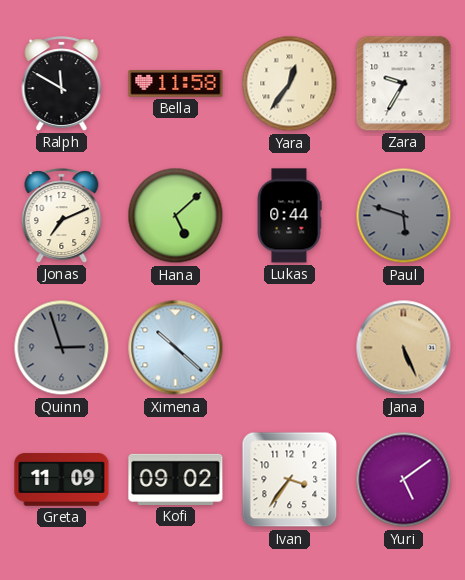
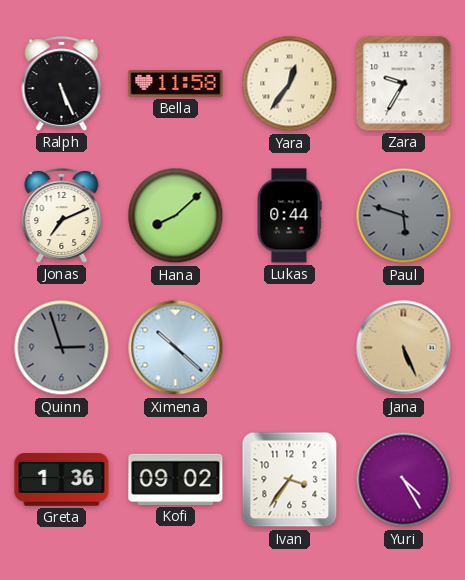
Ralph: 11:50 -> 5:26 (62, 84)
Hana: 5:08 -> 8:08 (176, 216)
Greta: 11:09 -> 1:36 (62, 480)
Yuri: 5:09 -> 4:25 (404, 480)
